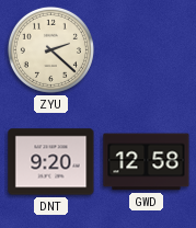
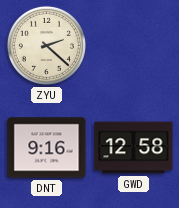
DNT: 9:20 -> 9:16 (47, 148)
